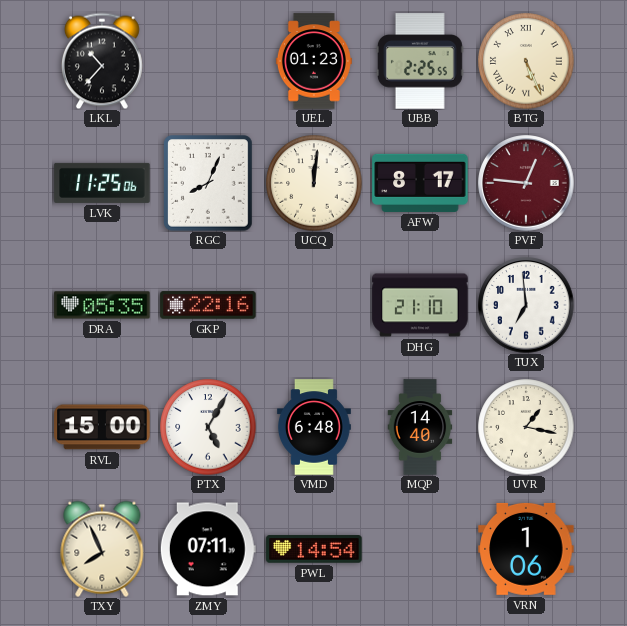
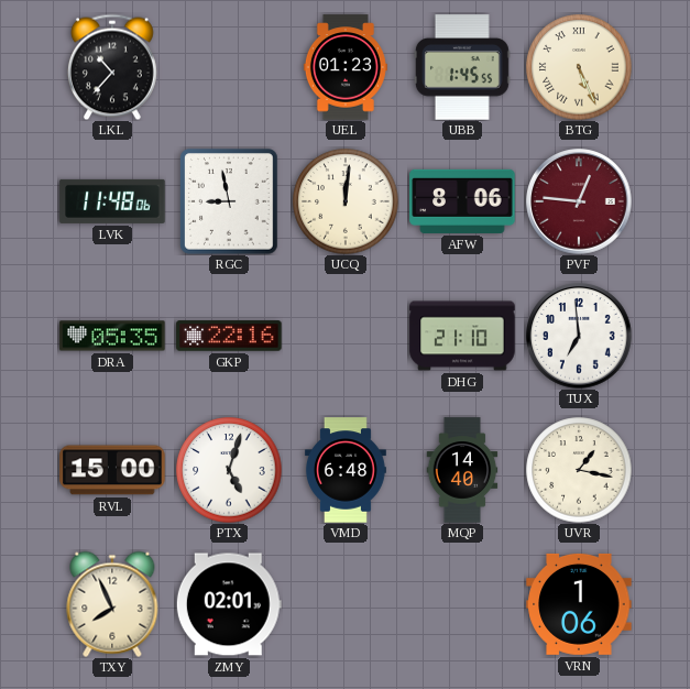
UBB: 2:25 -> 1:45 (462, 67)
LVK: 11:25 -> 11:48 (112, 201)
RGC: 8:04 -> 8:58 (229, 201)
AFW: 8:17 -> 8:06 (462, 201)
PTX: 5:05 -> 5:03 (229, 470)
ZMY: 07:11 -> 02:01 (229, 604)
PWL: 14:54 -> none (314, 549)
